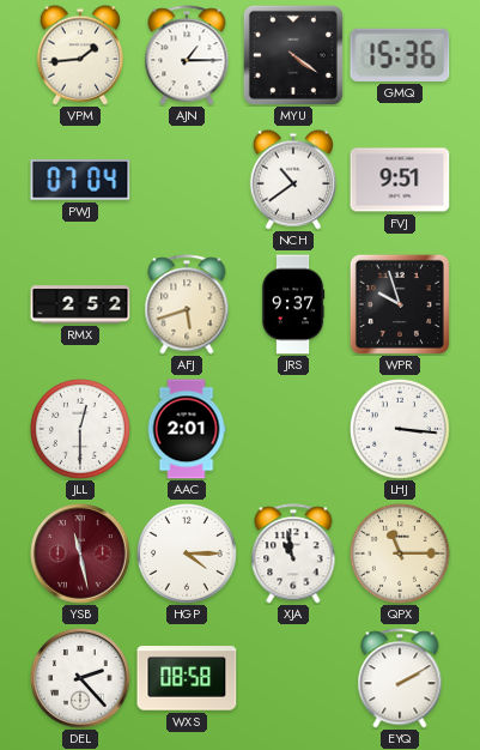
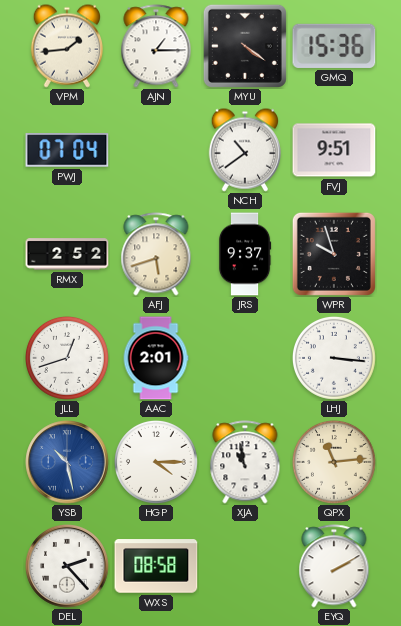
JLL: 12:30 -> 12:42 (68, 359)
YSB: 11:28 -> 10:28 (67, 462)
YSB dial: burgundy -> blue (67, 462)
QPX: 11:15 -> 11:14 (335, 463)
